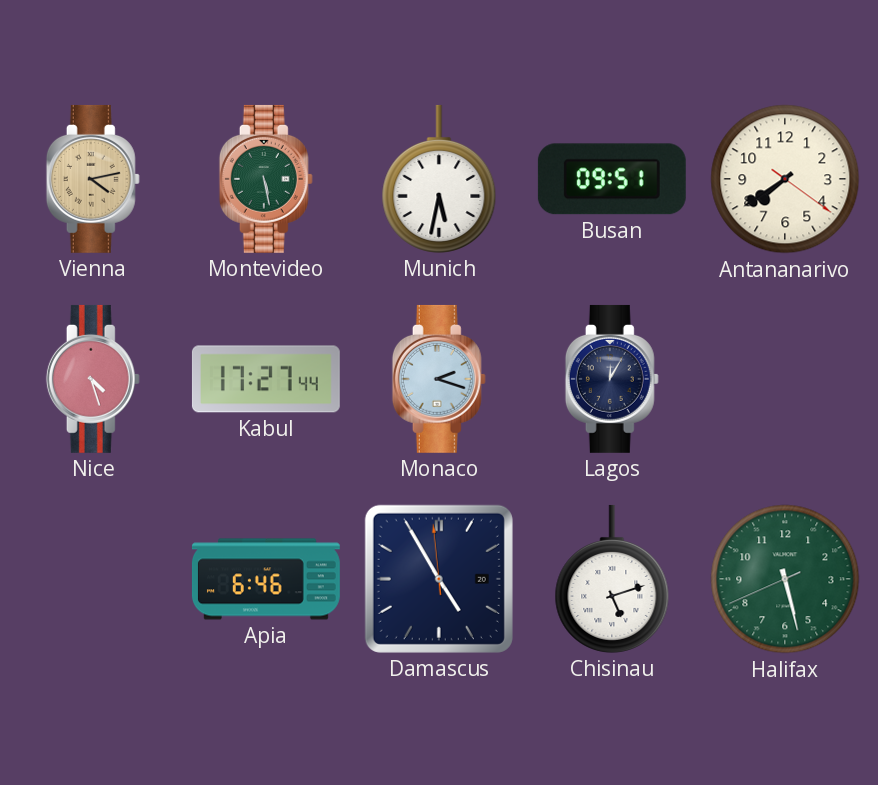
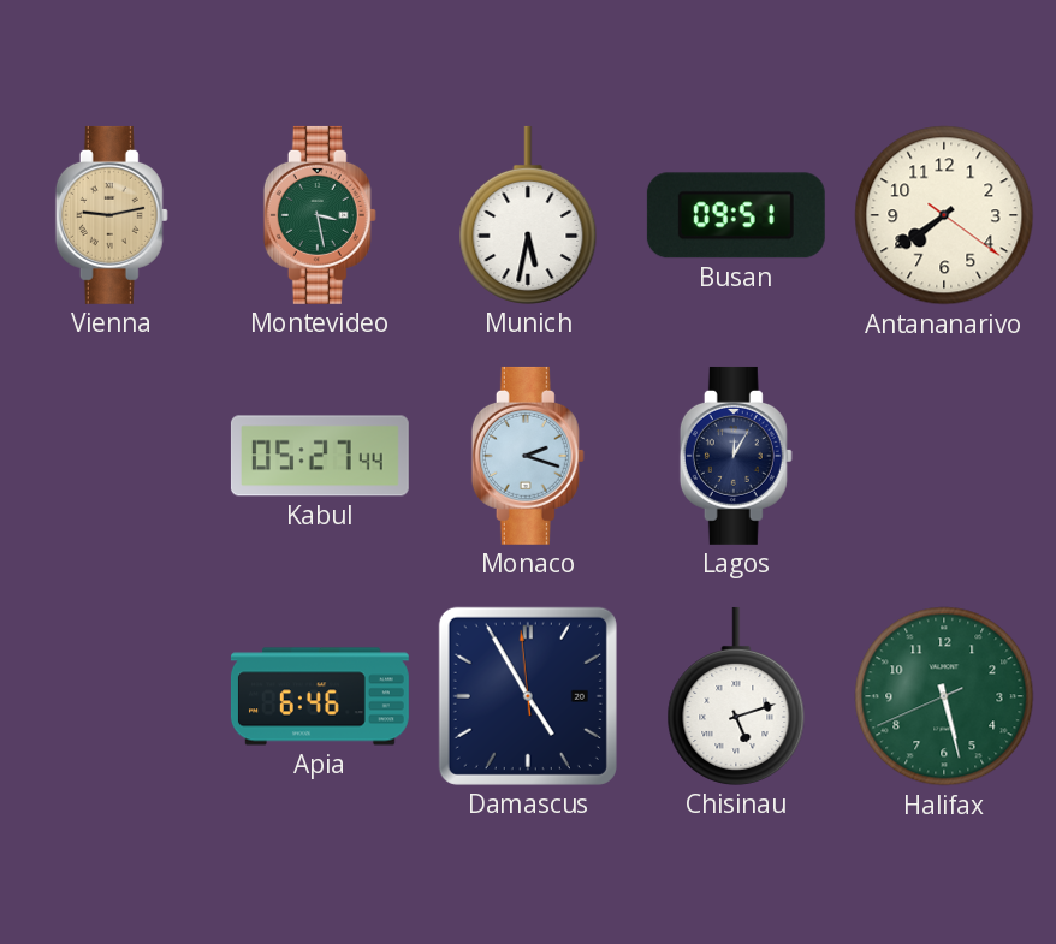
Vienna: 4:13 -> 9:13 (112, 215)
Montevideo: 5:28 -> 3:28 (320, 215)
Nice: 4:27 -> none (93, 379)
Kabul: 17:27 -> 05:27 (320, 456)
